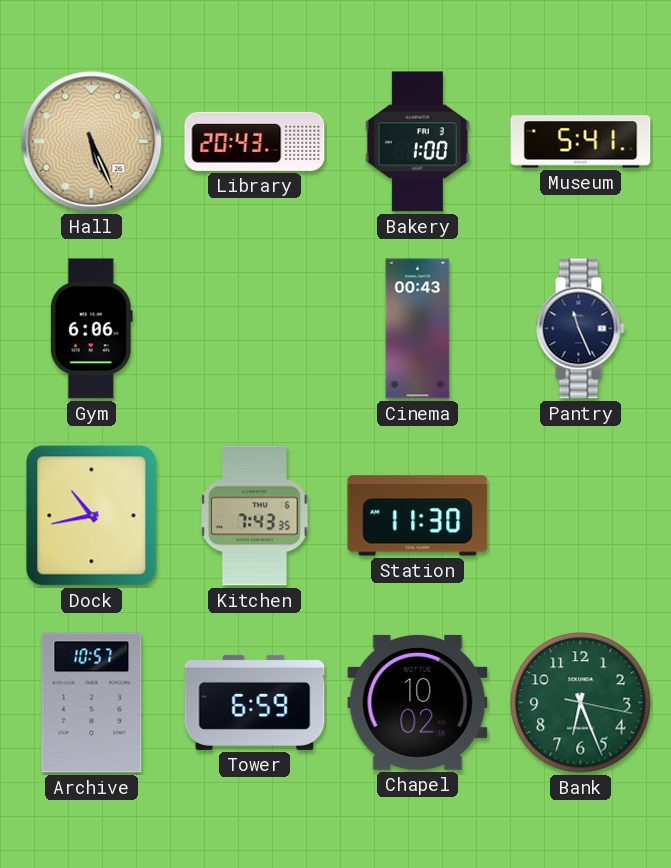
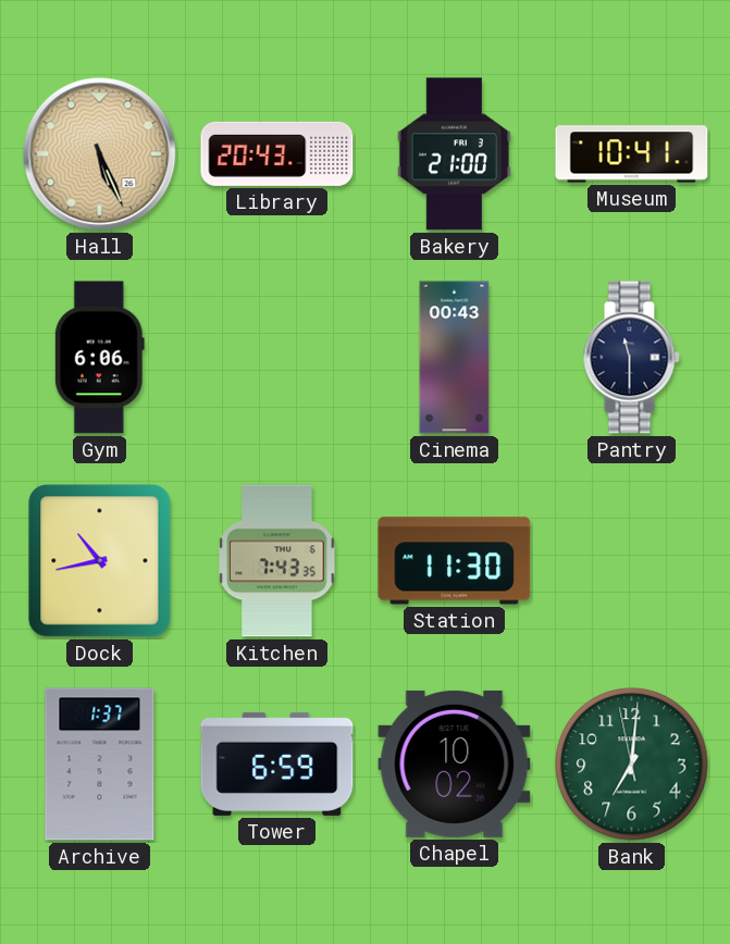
Bakery: 1:00 -> 21:00 (454, 154)
Museum: 5:41 -> 10:41 (632, 154)
Pantry: 11:26 -> 11:30 (631, 358)
Archive: 10:57 -> 1:37 (100, 765)
Bank: 6:26 -> 7:00 (632, 765)
